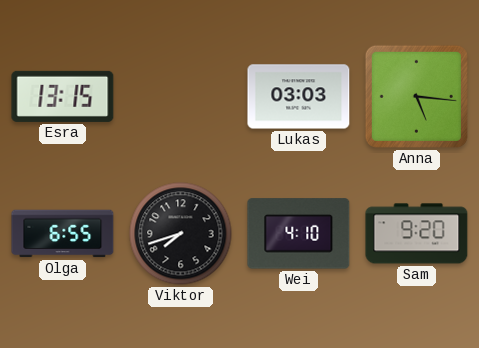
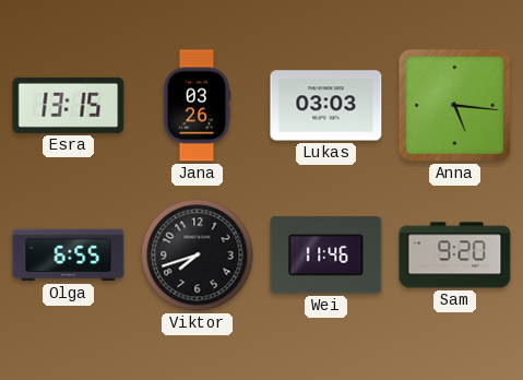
Jana: none -> 03:26 (197, 106)
Wei: 4:10 -> 11:46 (326, 256)
